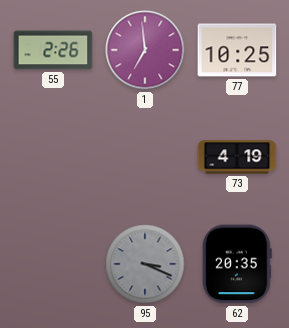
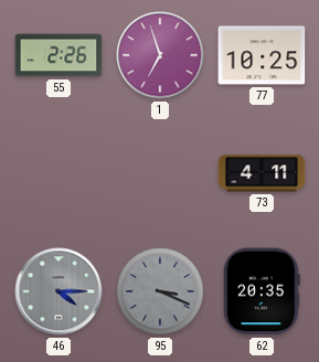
1: 6:59 -> 6:57 (160, 55)
73: 4:19 -> 4:11 (262, 173)
46: none -> 4:15 (59, 291)
